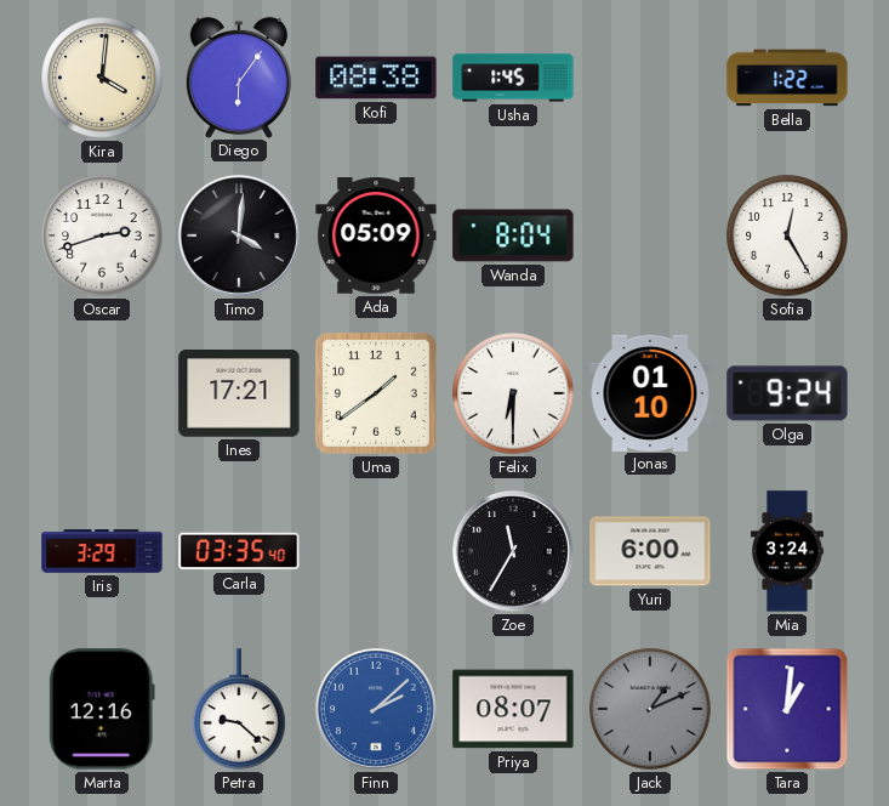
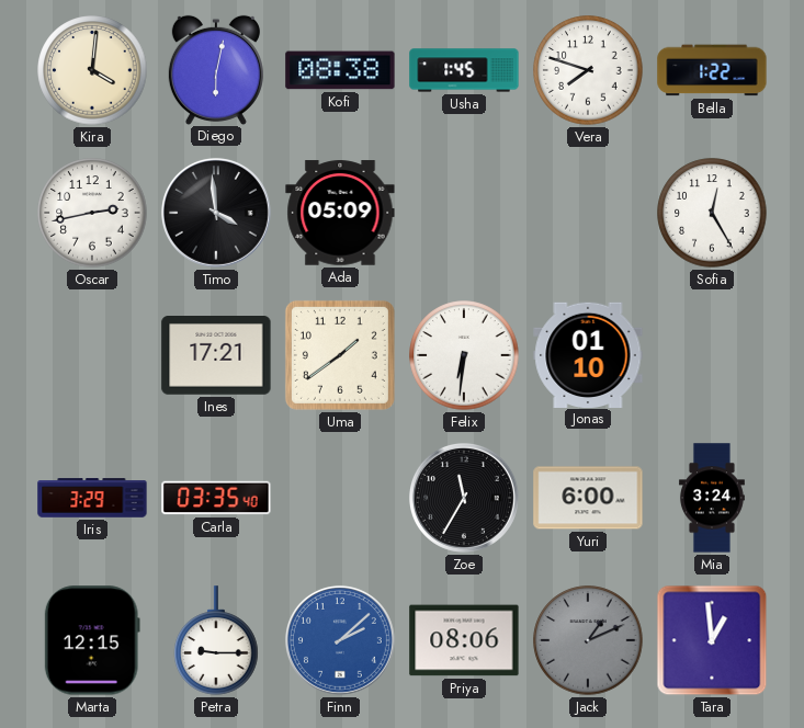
Diego: 6:06 -> 6:02 (216, 69)
Vera: none -> 7:48 (588, 70)
Oscar: 2:42 -> 2:43 (92, 213)
Timo: 4:01 -> 3:59 (216, 213)
Wanda: 8:04 -> none (513, 235)
Felix: 6:30 -> 6:31 (464, 355)
Olga: 9:24 -> none (787, 393)
Marta: 12:16 -> 12:15 (92, 640)
Petra: 9:22 -> 9:15 (216, 640)
Priya: 08:07 -> 08:06 (464, 640)
Tara: 1:01 -> 12:59 (712, 640)
